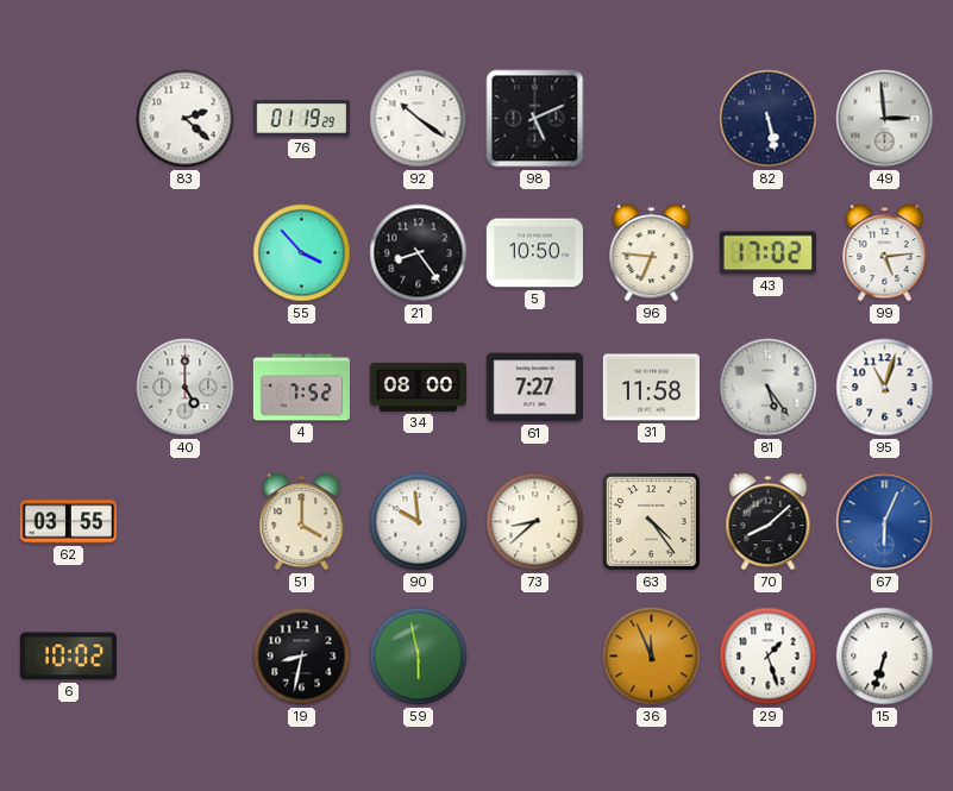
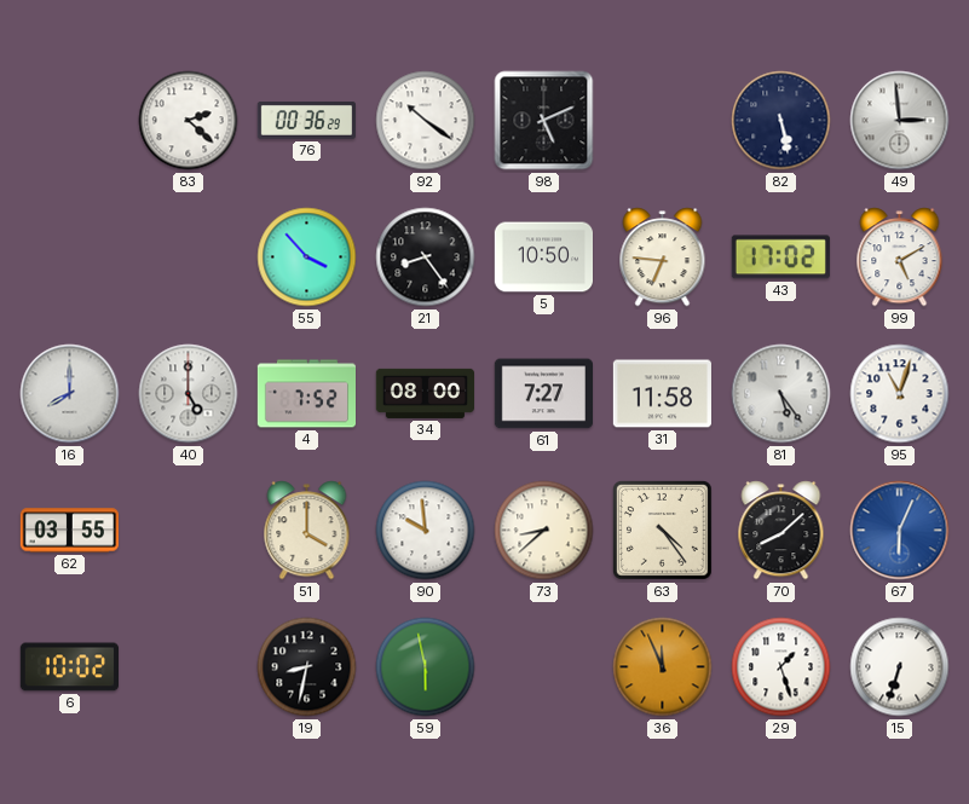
76: 01:19 -> 00:36 (306, 121)
99: 5:14 -> 5:10 (900, 258)
16: none -> 8:00 (70, 394)
